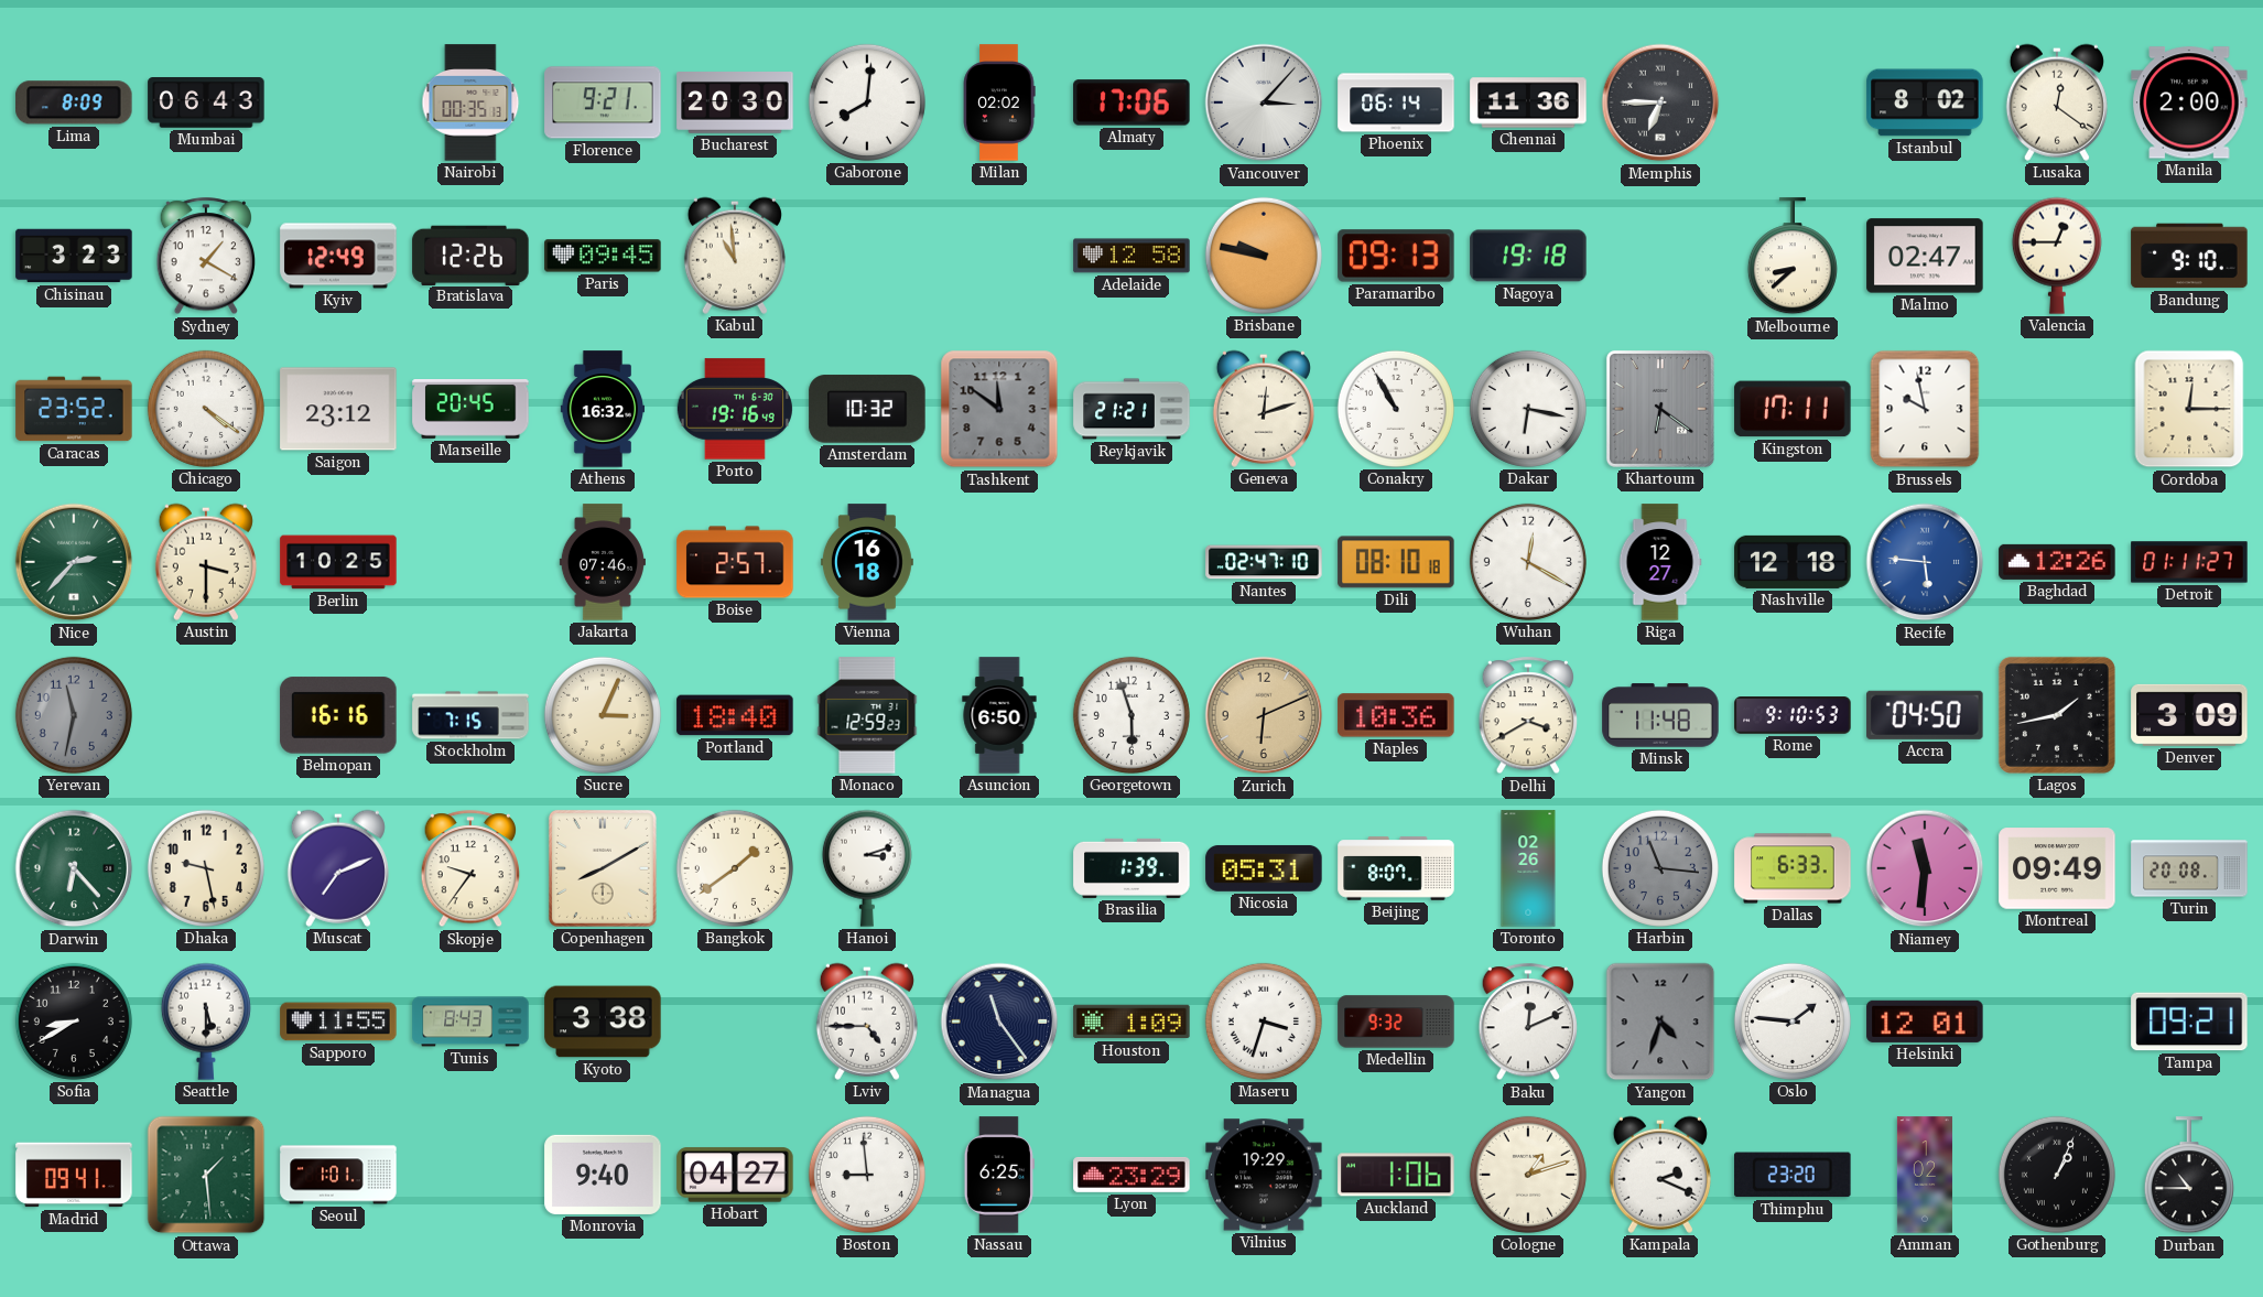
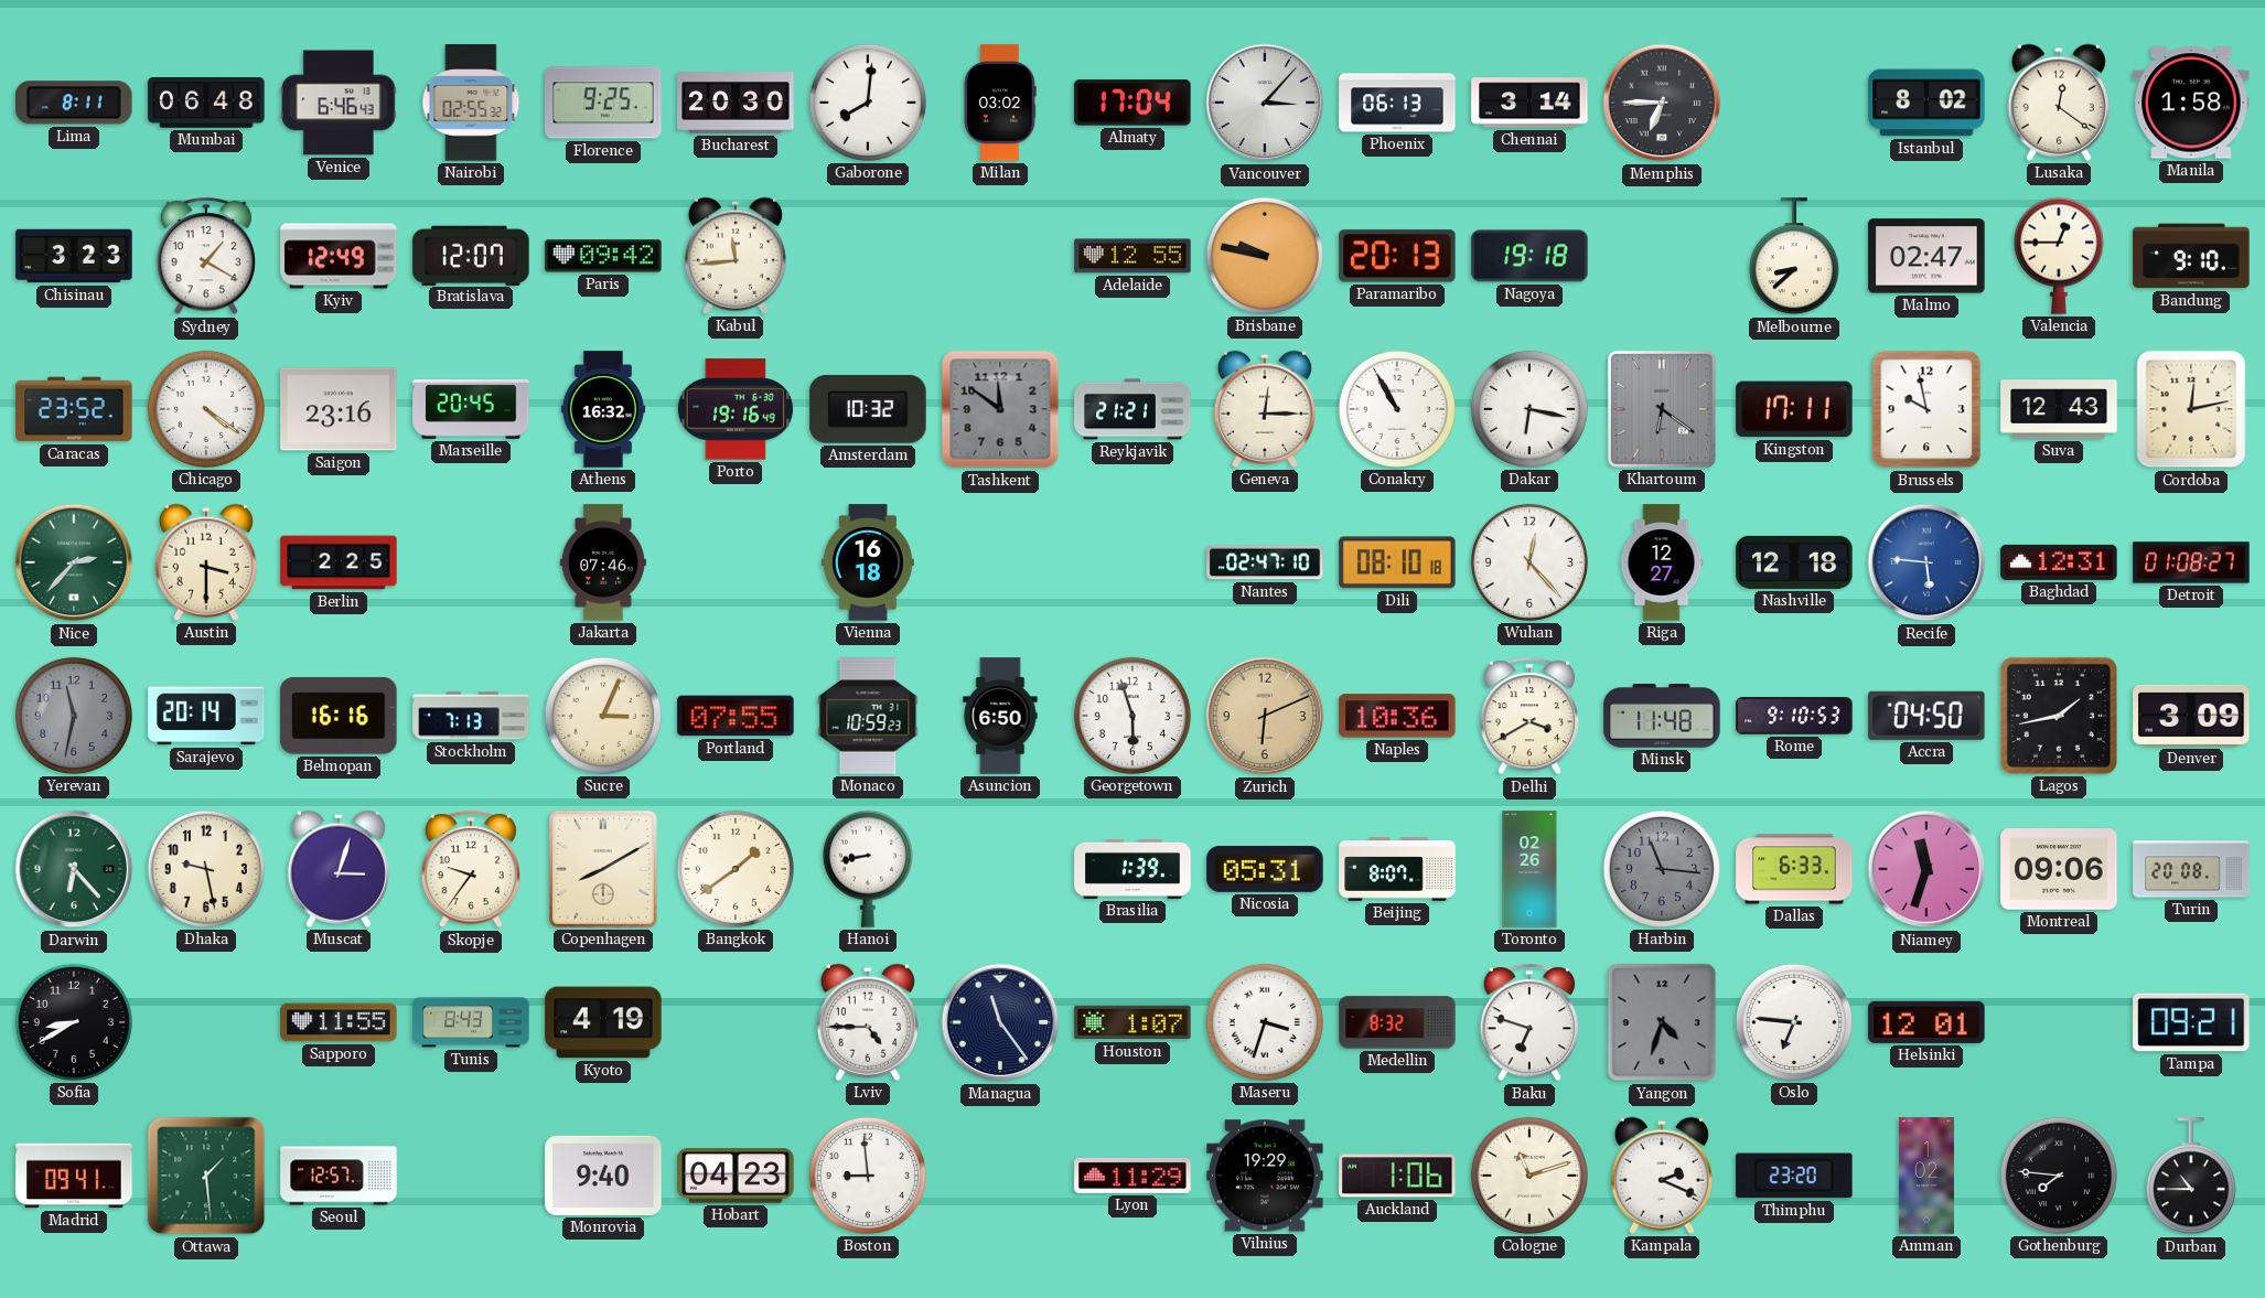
Lima: 8:09 -> 8:11 (74, 103)
Mumbai: 06:43 -> 06:48 (206, 103)
Venice: none -> 6:46 (339, 103)
Nairobi: 00:35 -> 02:55 (471, 103)
Florence: 9:21 -> 9:25 (603, 103)
Milan: 02:02 -> 03:02 (1000, 103)
Almaty: 17:06 -> 17:04 (1132, 103)
Phoenix: 06:14 -> 06:13 (1397, 103)
Chennai: 11:36 -> 3:14 (1529, 103)
Manila: 2:00 -> 1:58 (2191, 103)
Bratislava: 12:26 -> 12:07 (471, 255)
Paris: 09:45 -> 09:42 (603, 256)
Kabul: 10:59 -> 11:44 (736, 256)
Adelaide: 12:58 -> 12:55 (1132, 256)
Paramaribo: 09:13 -> 20:13 (1397, 256)
Saigon: 23:12 -> 23:16 (339, 409)
Geneva: 12:12 -> 12:15 (1265, 409)
Suva: none -> 12:43 (2059, 409)
Cordoba: 12:15 -> 12:13 (2191, 409)
Berlin: 10:25 -> 2:25 (339, 562)
Boise: 2:57 -> none (735, 562)
Wuhan: 12:20 -> 12:23 (1529, 562)
Baghdad: 12:26 -> 12:31 (2059, 562)
Detroit: 01:11 -> 01:08 (2191, 562)
Sarajevo: none -> 20:14 (206, 716)
Stockholm: 7:15 -> 7:13 (471, 716)
Portland: 18:40 -> 07:55 (736, 716)
Monaco: 12:59 -> 10:59 (868, 716)
Muscat: 7:11 -> 3:03 (339, 869)
Hanoi: 3:12 -> 8:43 (868, 869)
Niamey: 11:31 -> 11:33 (1926, 869)
Montreal: 09:49 -> 09:06 (2059, 869)
Seattle: 5:30 -> none (206, 1022)
Kyoto: 3:38 -> 4:19 (603, 1022)
Houston: 1:09 -> 1:07 (1132, 1022)
Medellin: 9:32 -> 8:32 (1397, 1022)
Baku: 12:11 -> 6:48 (1529, 1023)
Oslo: 1:46 -> 6:46 (1794, 1022)
Seoul: 1:01 -> 12:57 (339, 1176)
Hobart: 04:27 -> 04:23 (736, 1176)
Nassau: 6:25 -> none (999, 1175)
Lyon: 23:29 -> 11:29 (1132, 1176)
Cologne: 1:12 -> 11:12 (1529, 1176)
Gothenburg: 1:04 -> 7:46 (2059, 1176)
